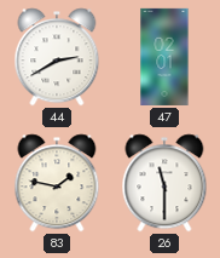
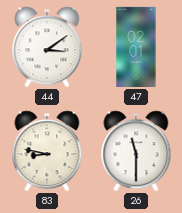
44: 2:40 -> 3:09 (47, 47)
83: 1:47 -> 8:47 (47, 151)
